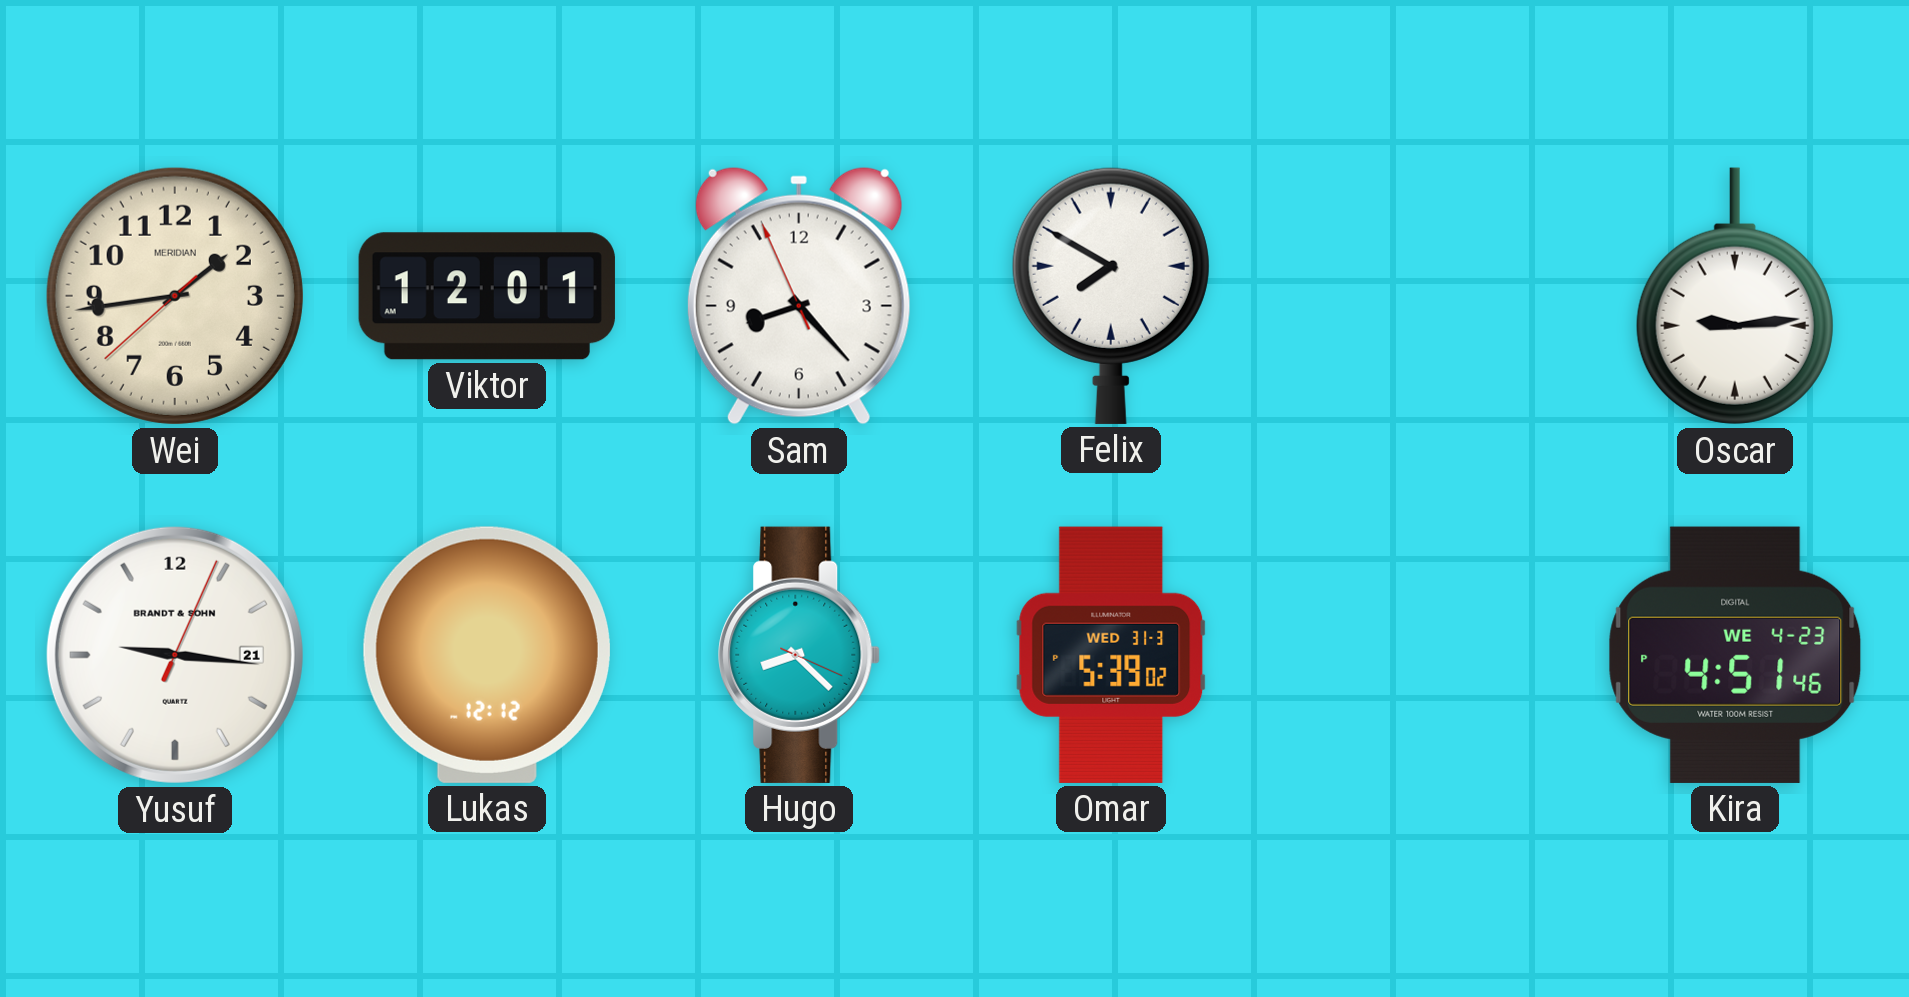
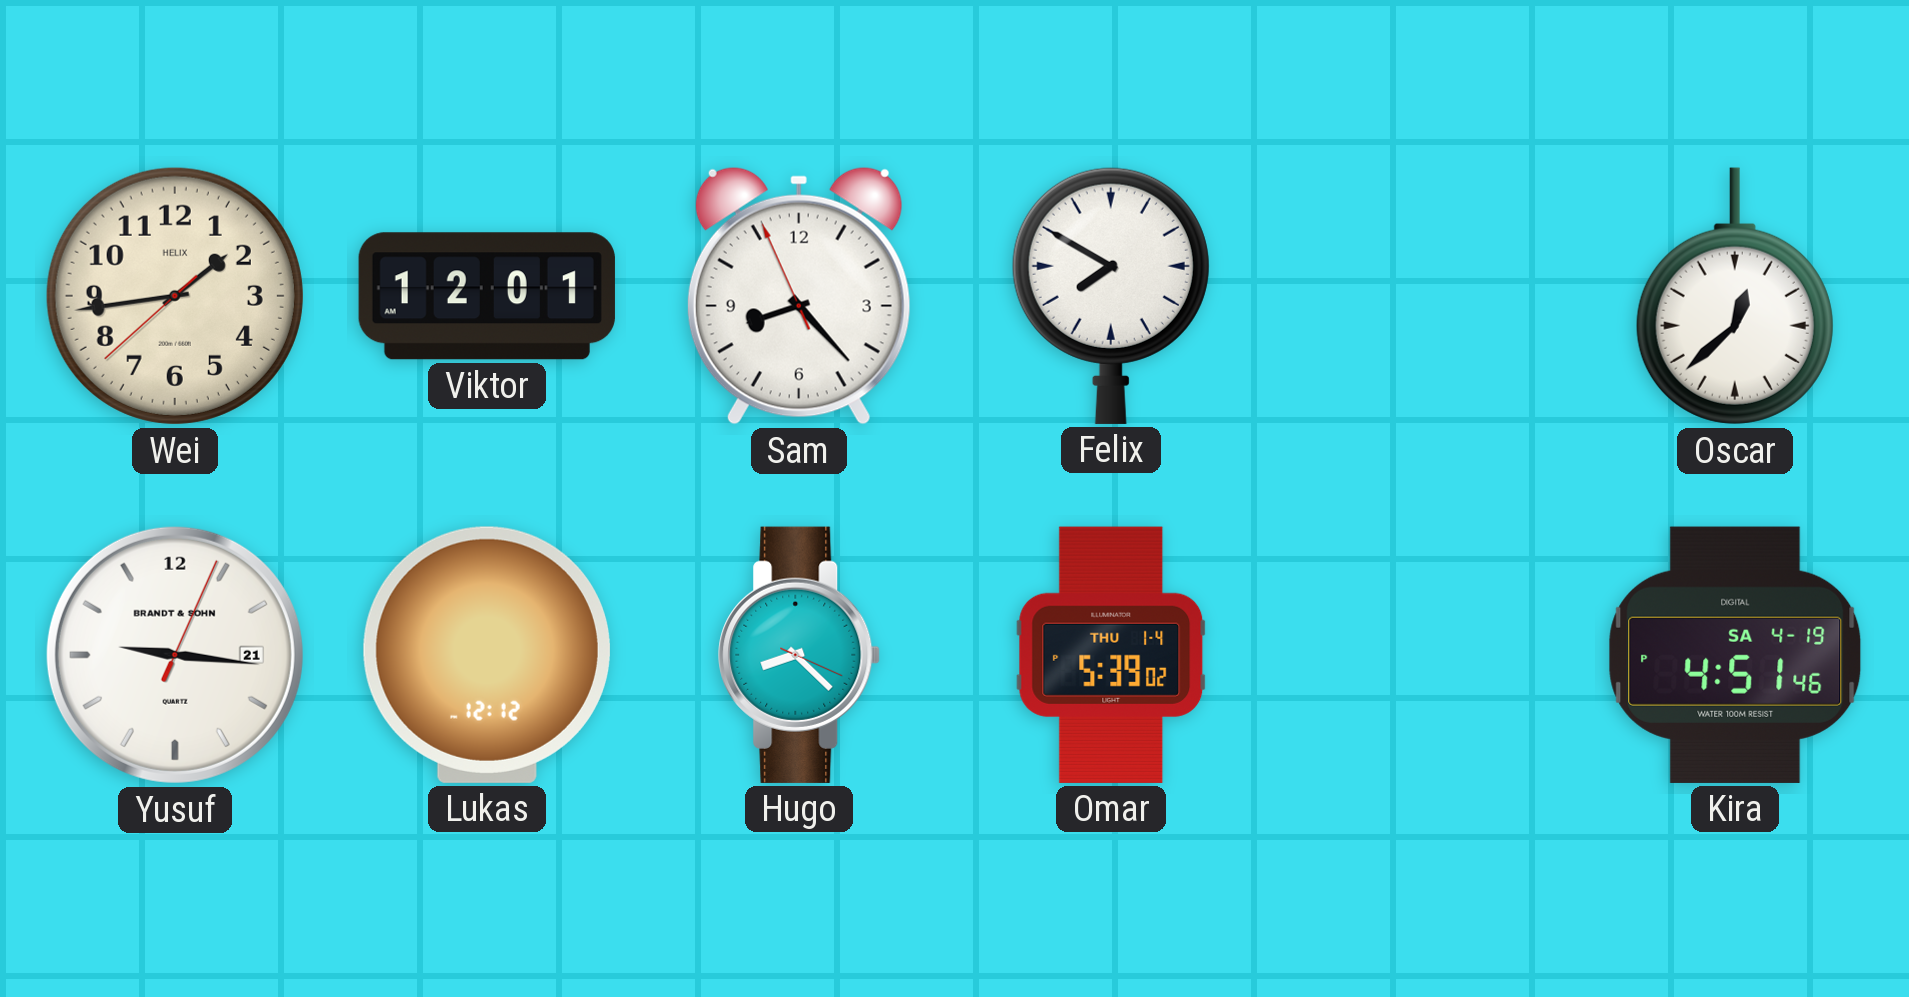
Wei brand: MERIDIAN -> HELIX (175, 296)
Oscar: 9:14 -> 12:38 (1735, 296)
Omar date: WED 31-3 -> THU 1-4 (1111, 655)
Kira date: WE 4-23 -> SA 4-19 (1735, 655)
